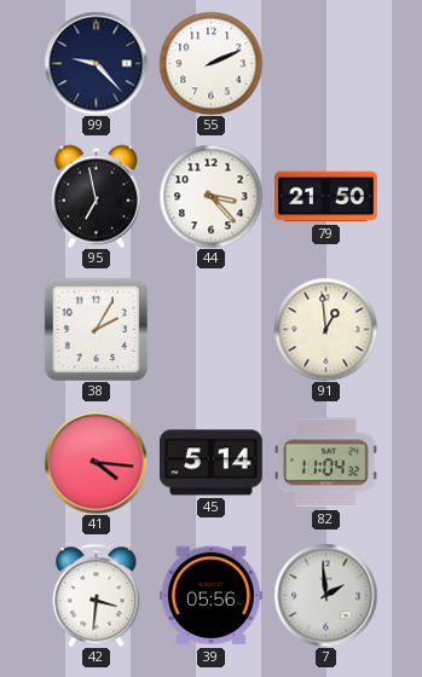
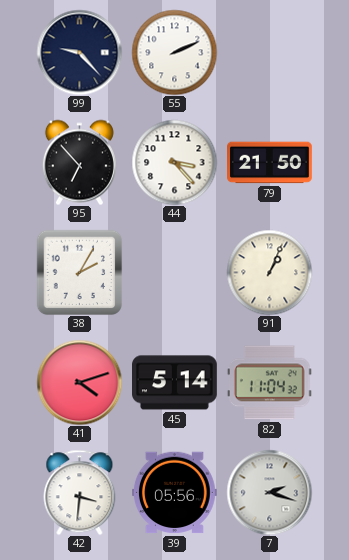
95: 6:58 -> 6:53 (79, 162)
91: 12:59 -> 1:04 (269, 272)
41: 4:16 -> 4:12 (79, 382)
7: 1:59 -> 2:18 (269, 492)
